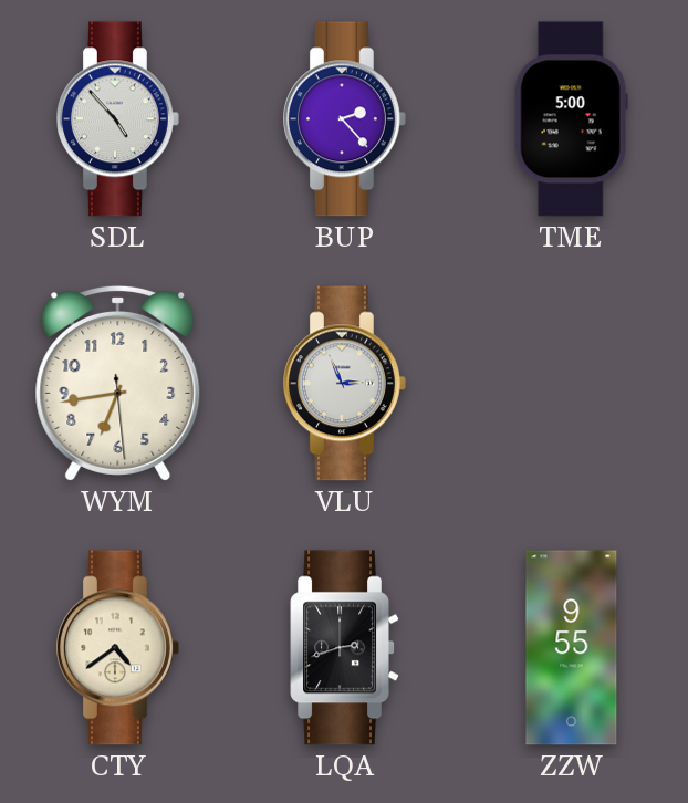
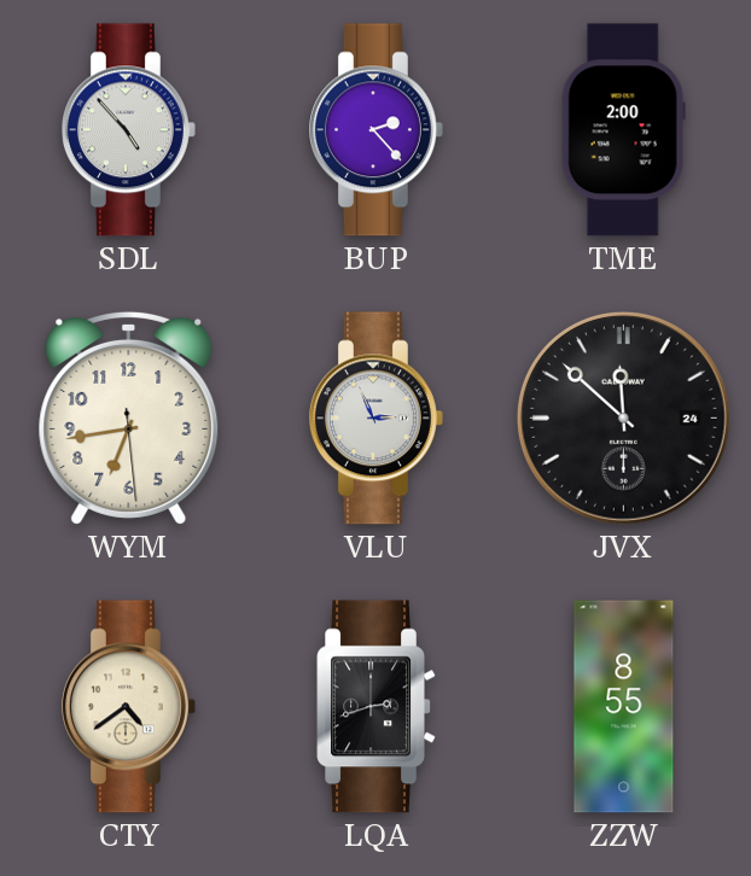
TME: 5:00 -> 2:00 (623, 130)
JVX: none -> 11:52 (623, 417)
ZZW: 9:55 -> 8:55 (624, 707)
